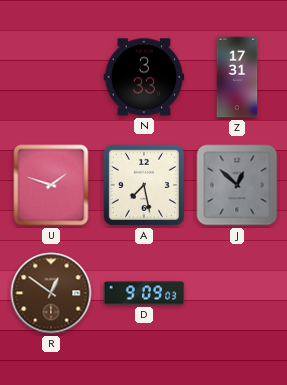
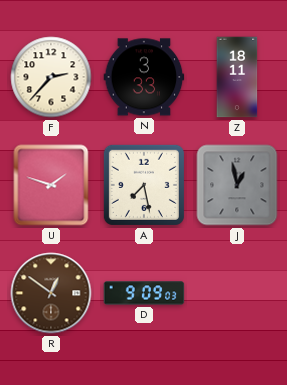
F: none -> 2:37 (51, 77)
Z: 17:31 -> 18:11 (237, 77)
J: 12:52 -> 12:58 (237, 185)
